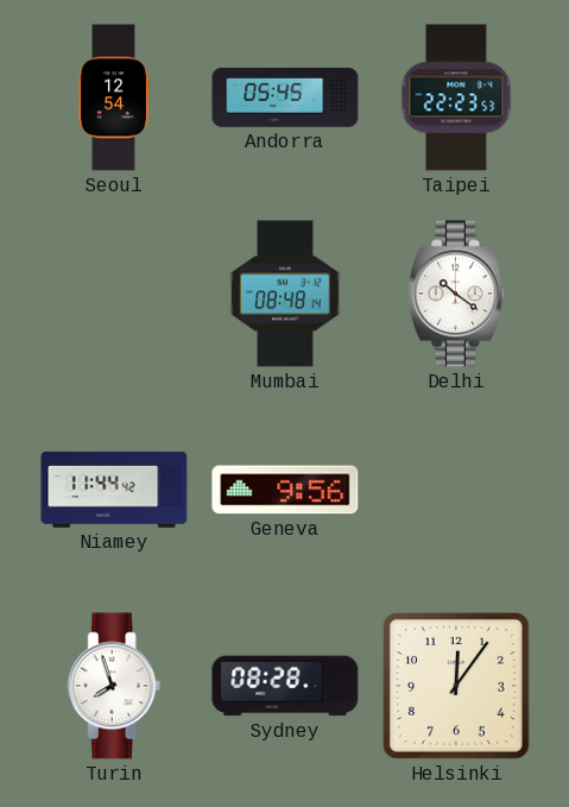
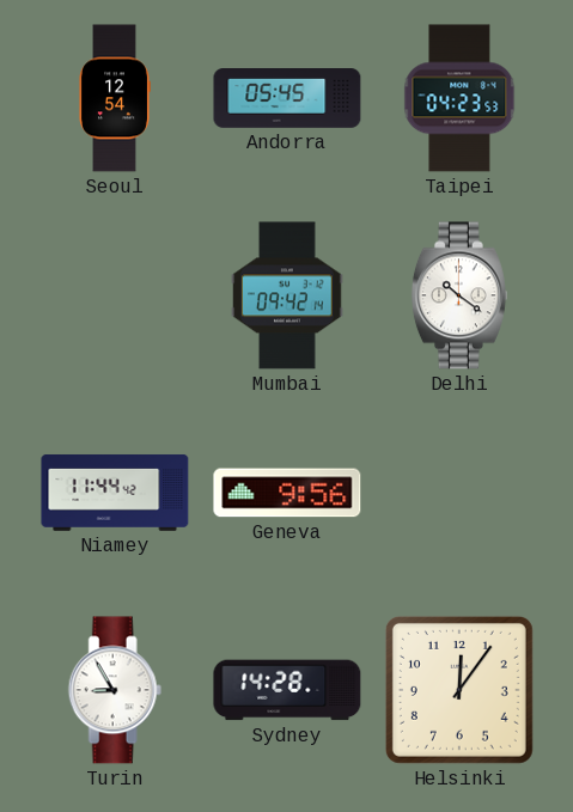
Taipei: 22:23 -> 04:23 (459, 98)
Mumbai: 08:48 -> 09:42 (287, 295)
Turin: 7:57 -> 8:55 (115, 690)
Sydney: 08:28 -> 14:28 (287, 690)
